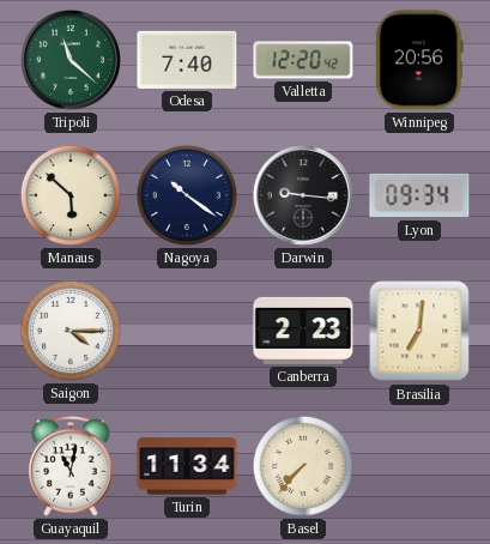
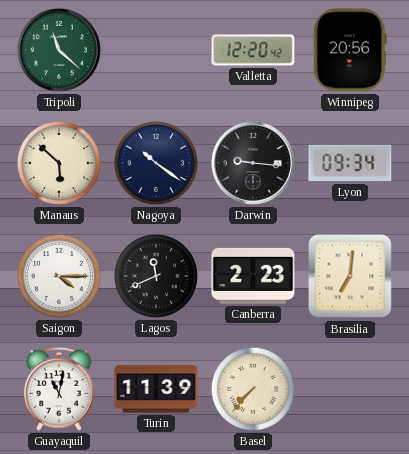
Odesa: 7:40 -> none (187, 60)
Lagos: none -> 11:41 (156, 276)
Turin: 11:34 -> 11:39 (156, 389)
